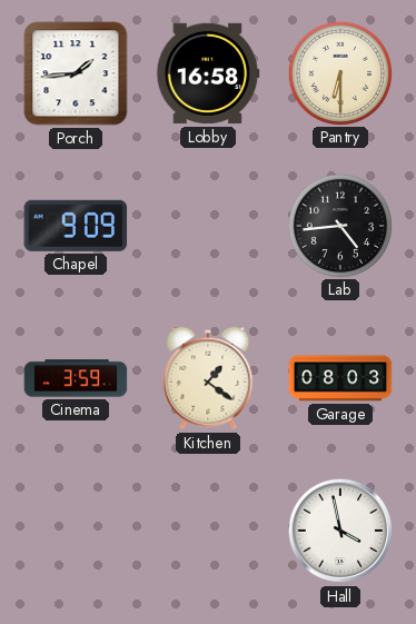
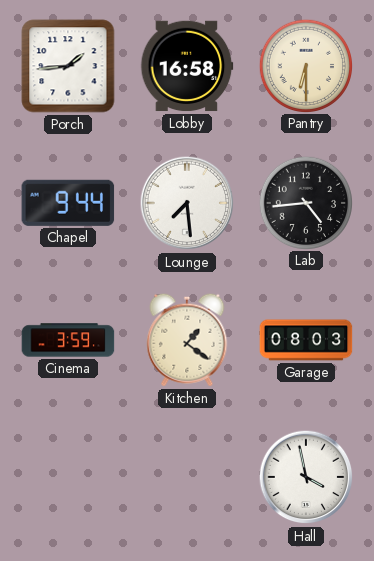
Chapel: 9:09 -> 9:44 (68, 203)
Lounge: none -> 7:29 (187, 203)
